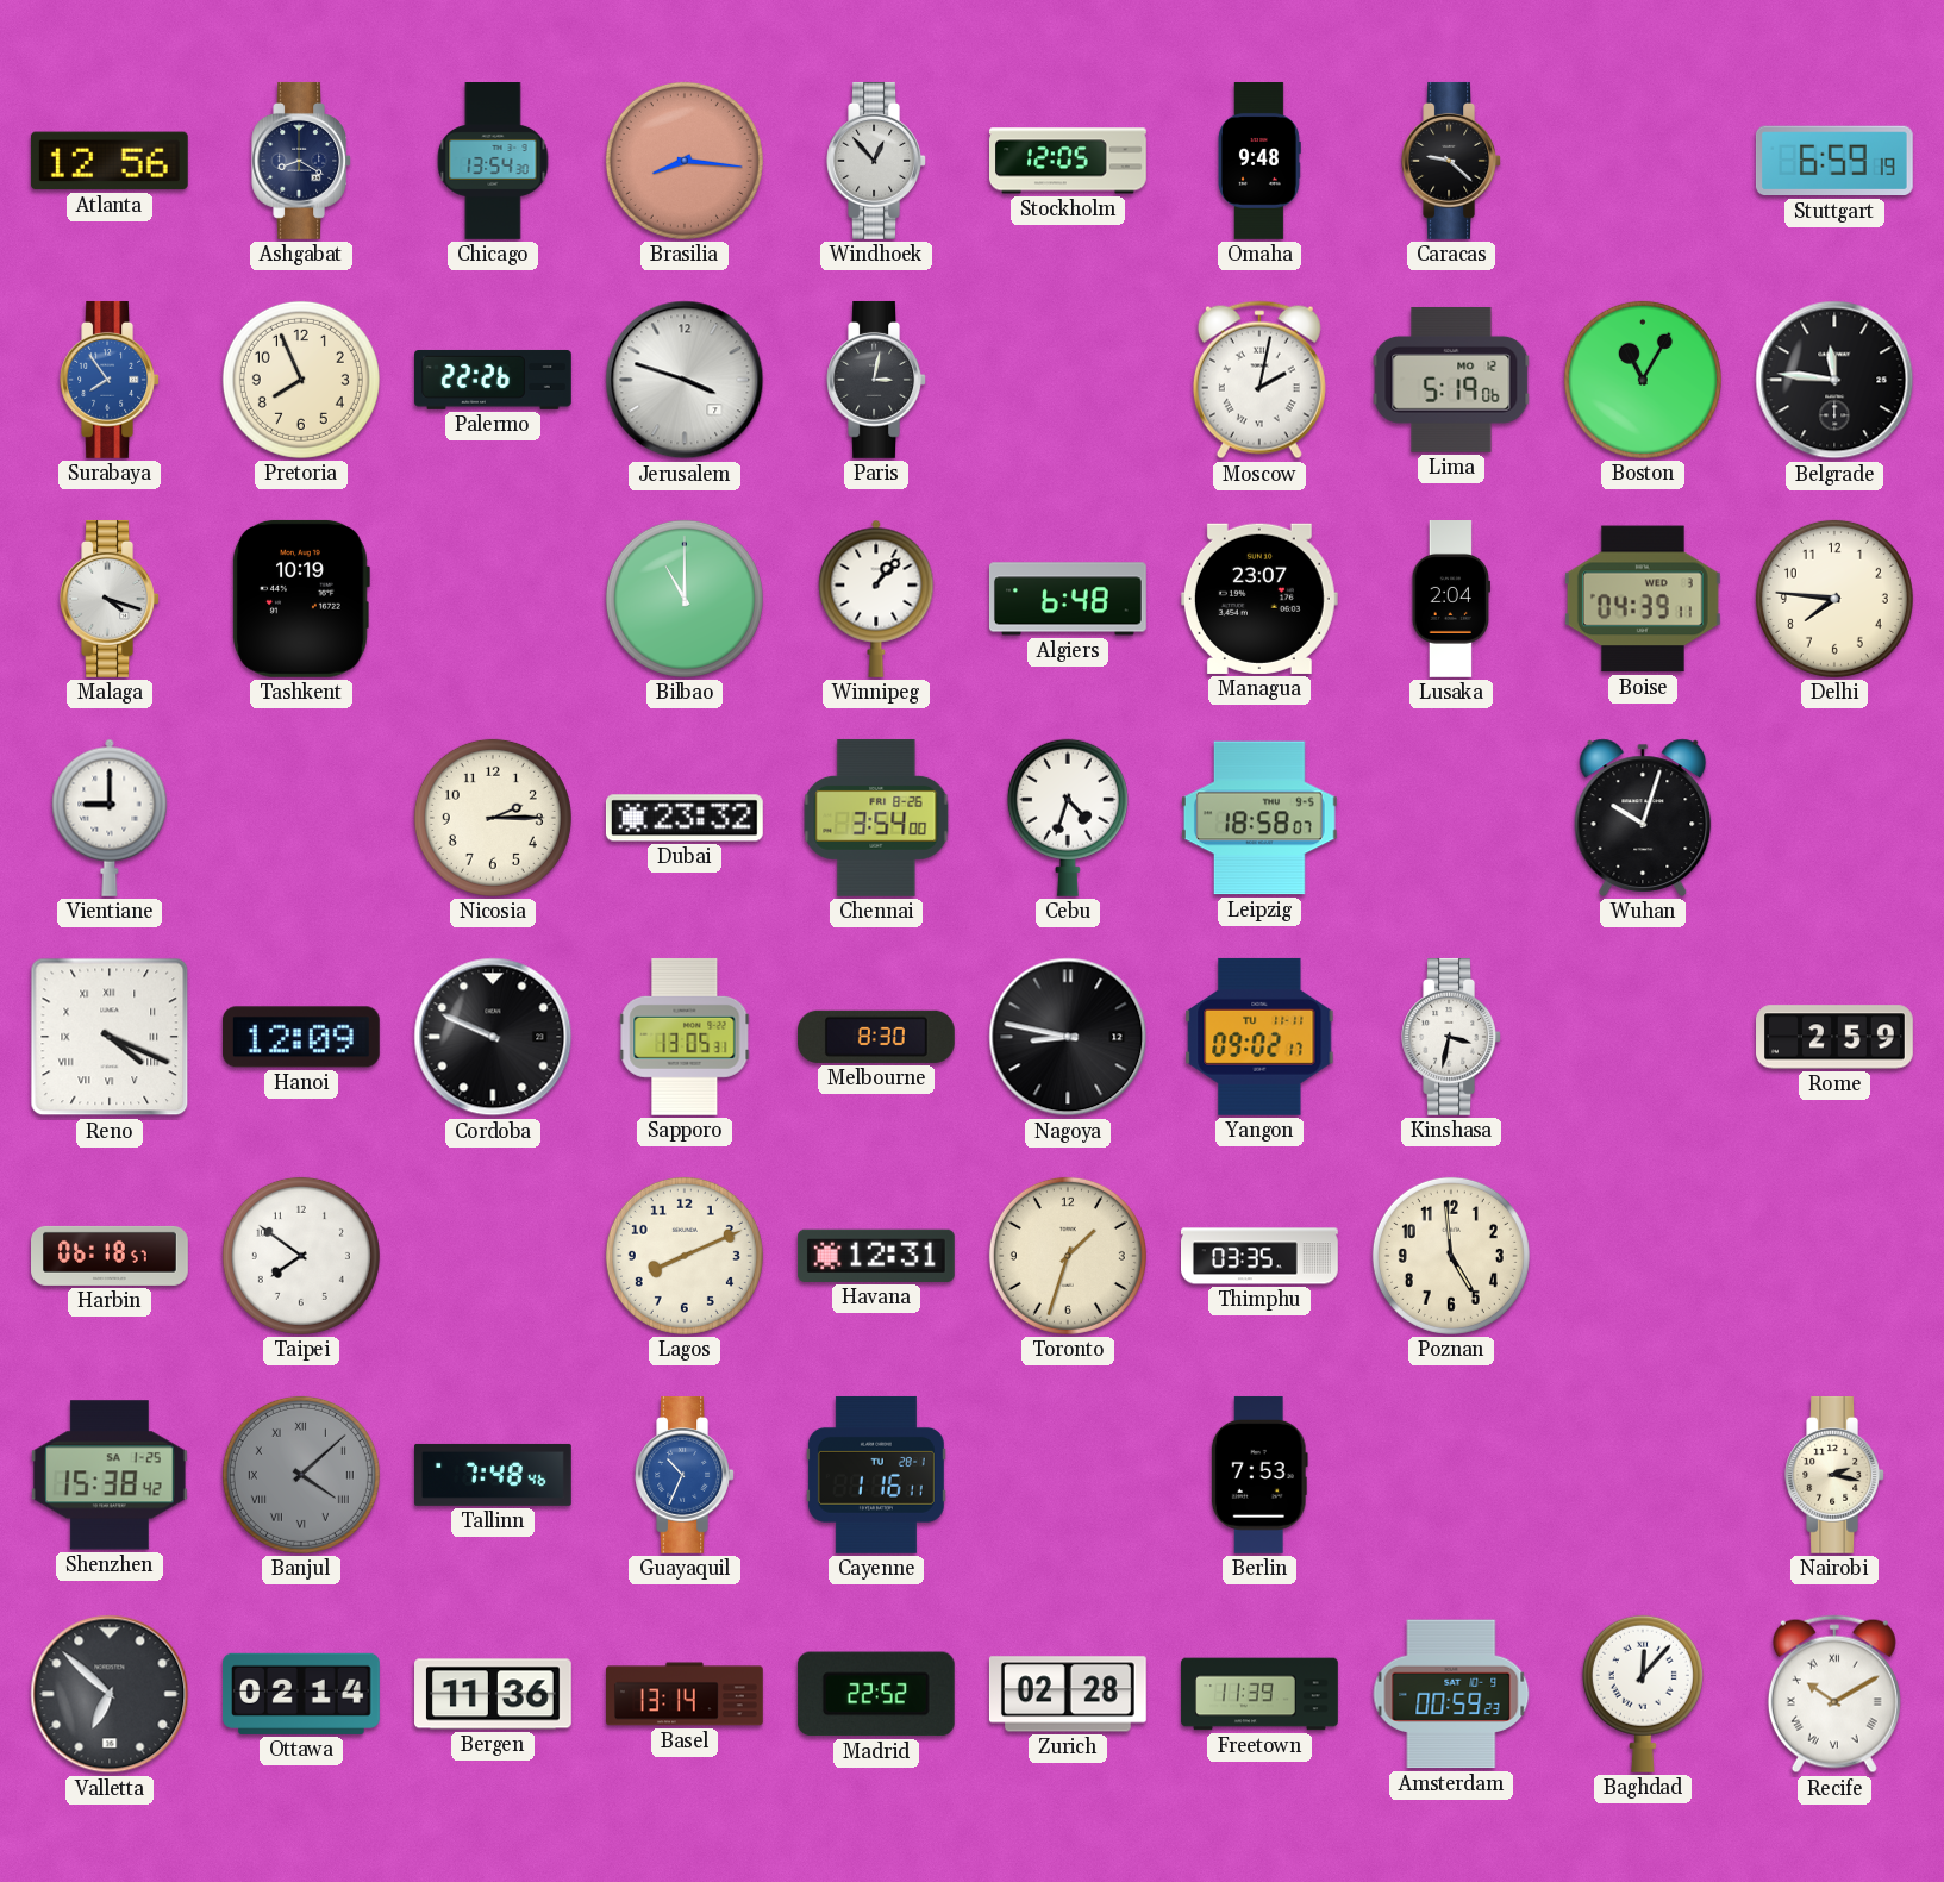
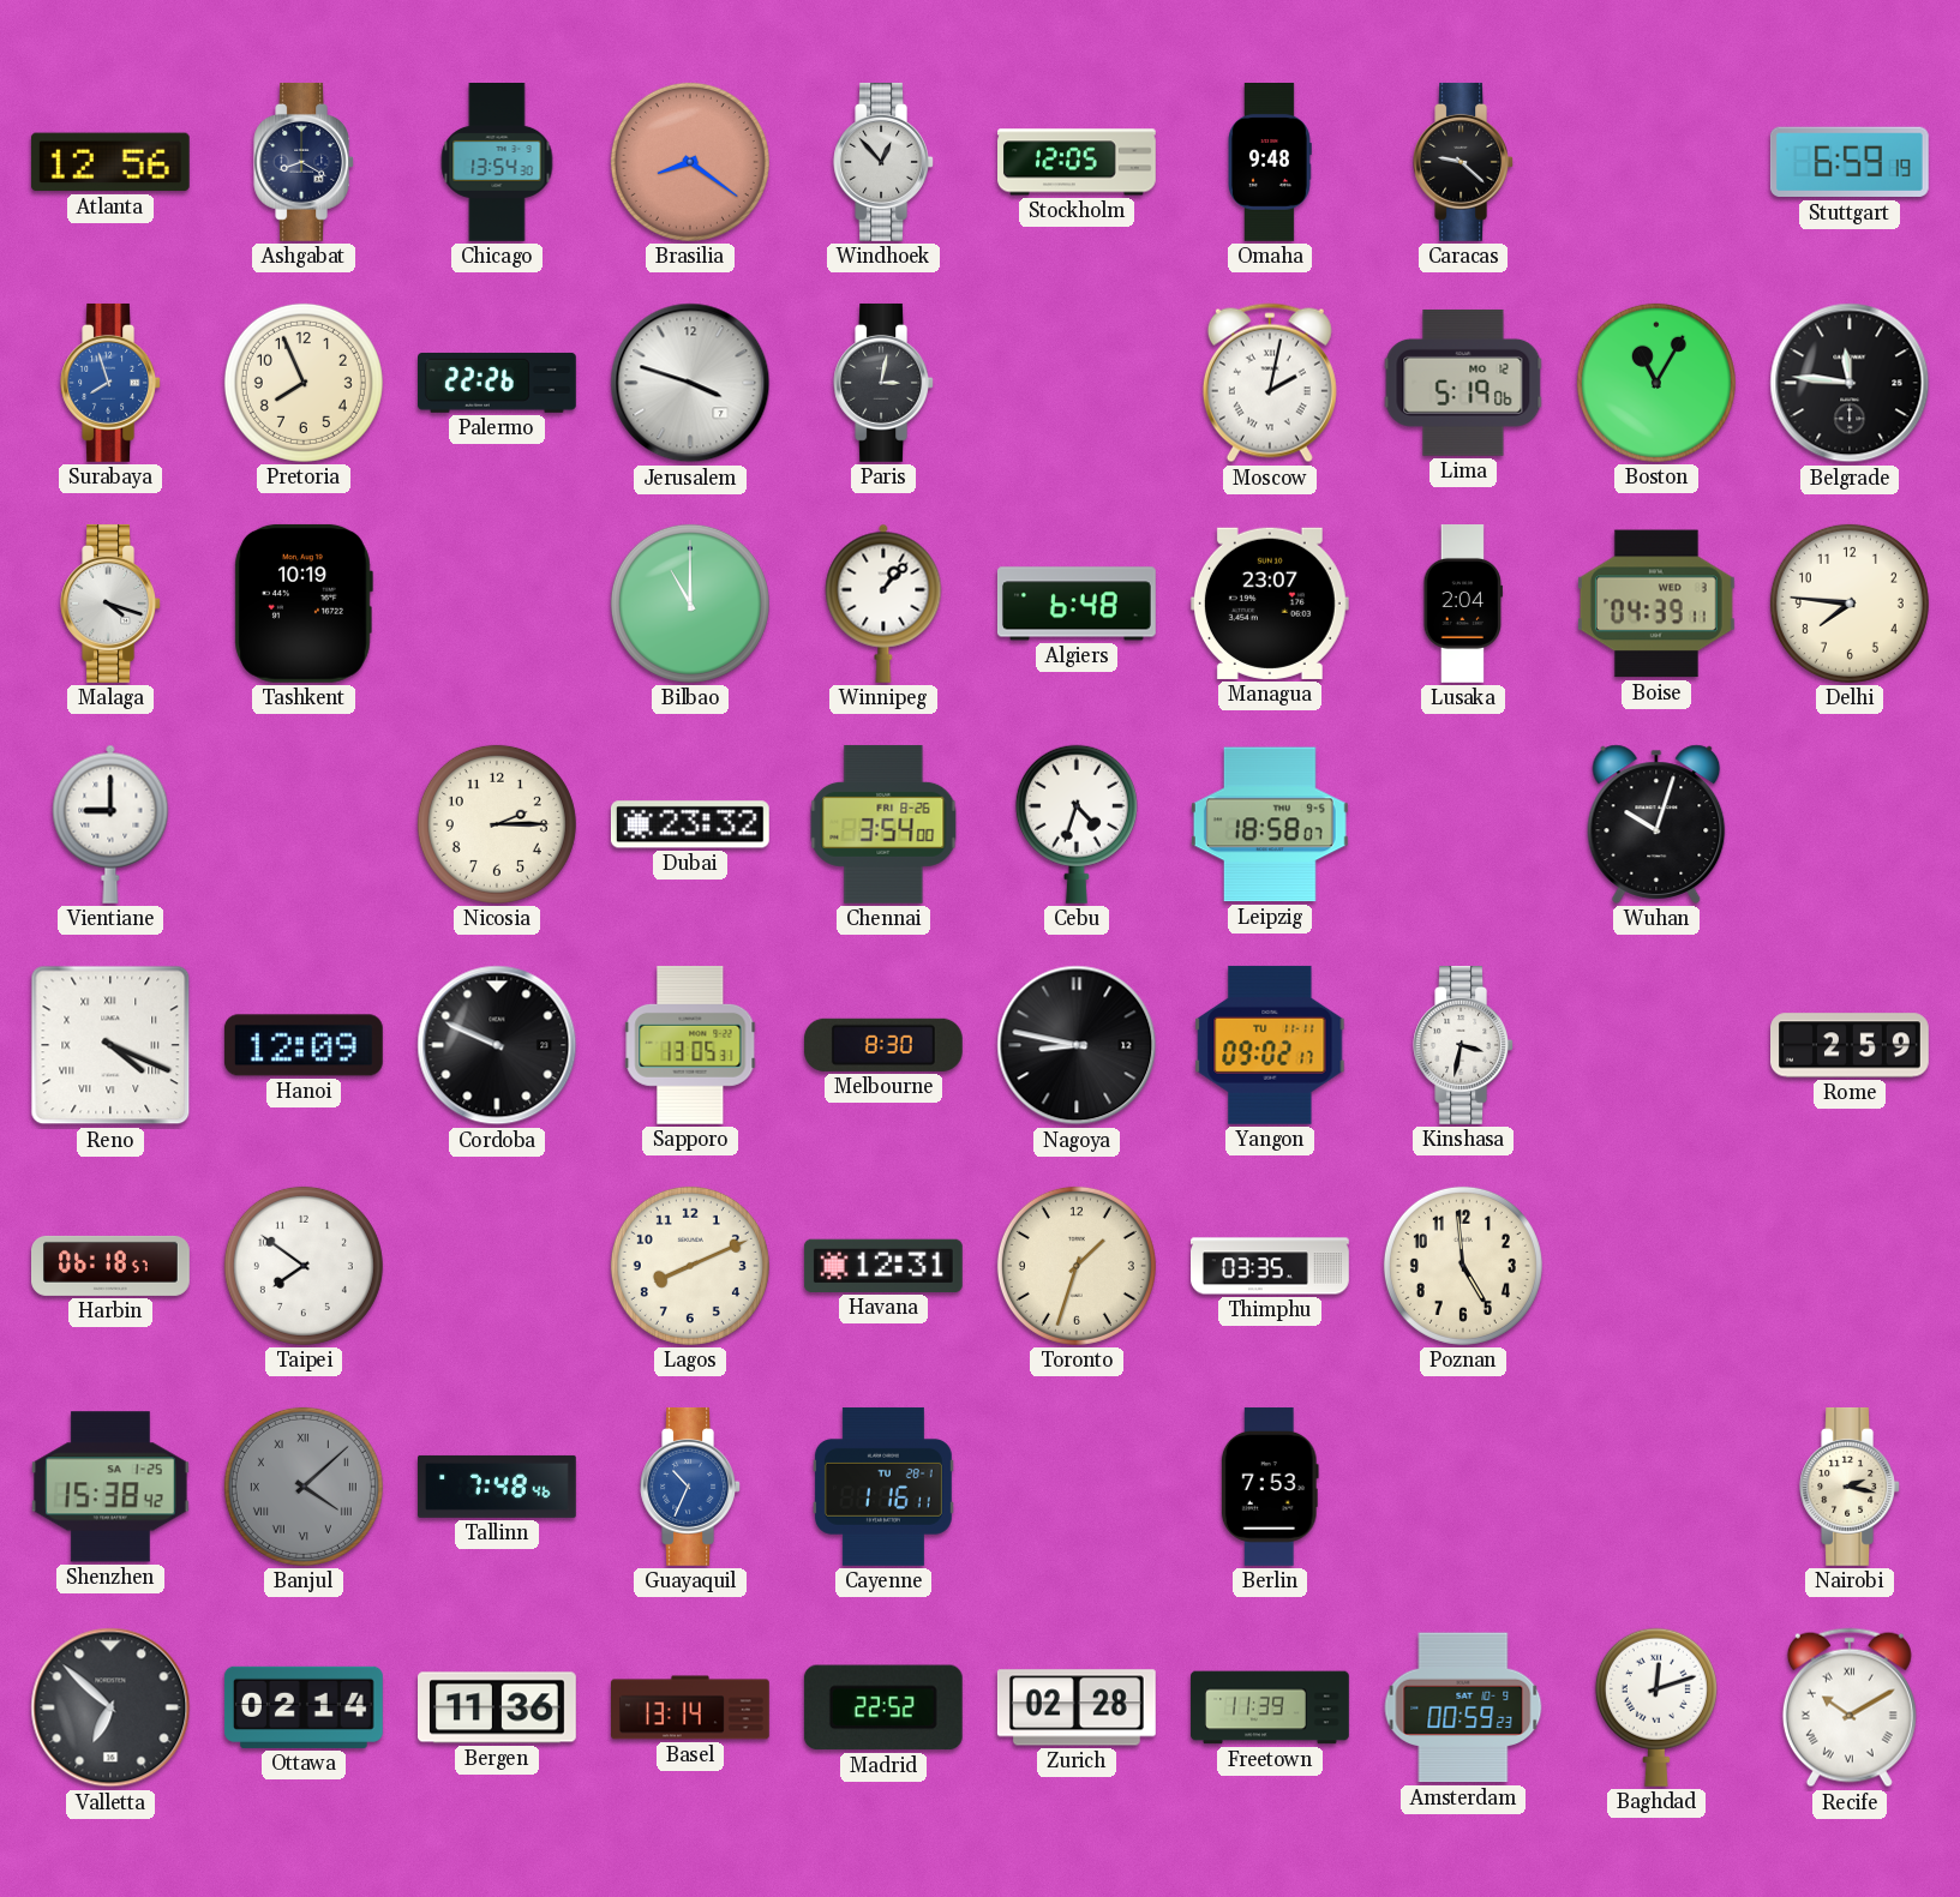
Brasilia: 8:16 -> 8:21 (690, 162)
Surabaya: 7:54 -> 7:57 (110, 383)
Baghdad: 12:07 -> 12:12 (1656, 1707)
